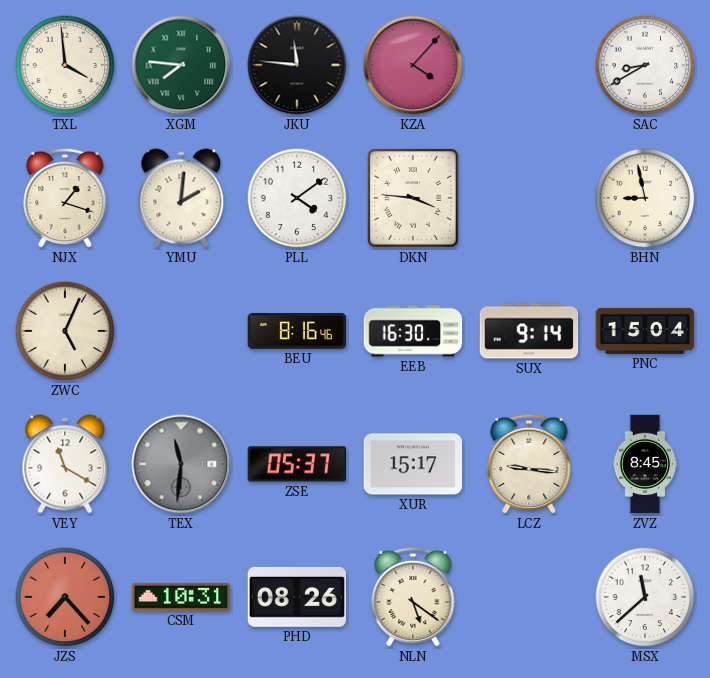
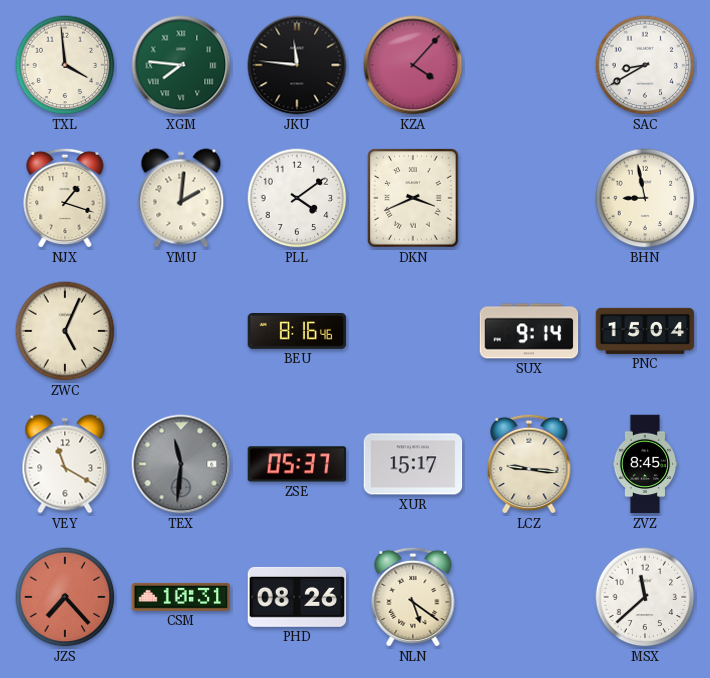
DKN: 3:46 -> 3:41 (413, 198)
EEB: 16:30 -> none (413, 331)
